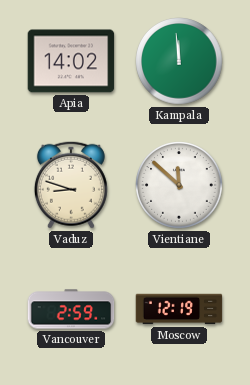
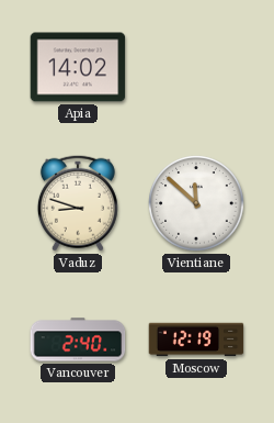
Kampala: 11:59 -> none (179, 61)
Vancouver: 2:59 -> 2:40 (78, 339)
